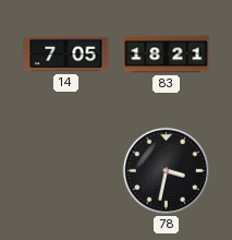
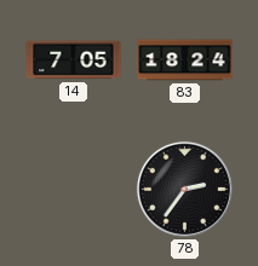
83: 18:21 -> 18:24 (185, 60)
78: 3:32 -> 2:36 (184, 189)
